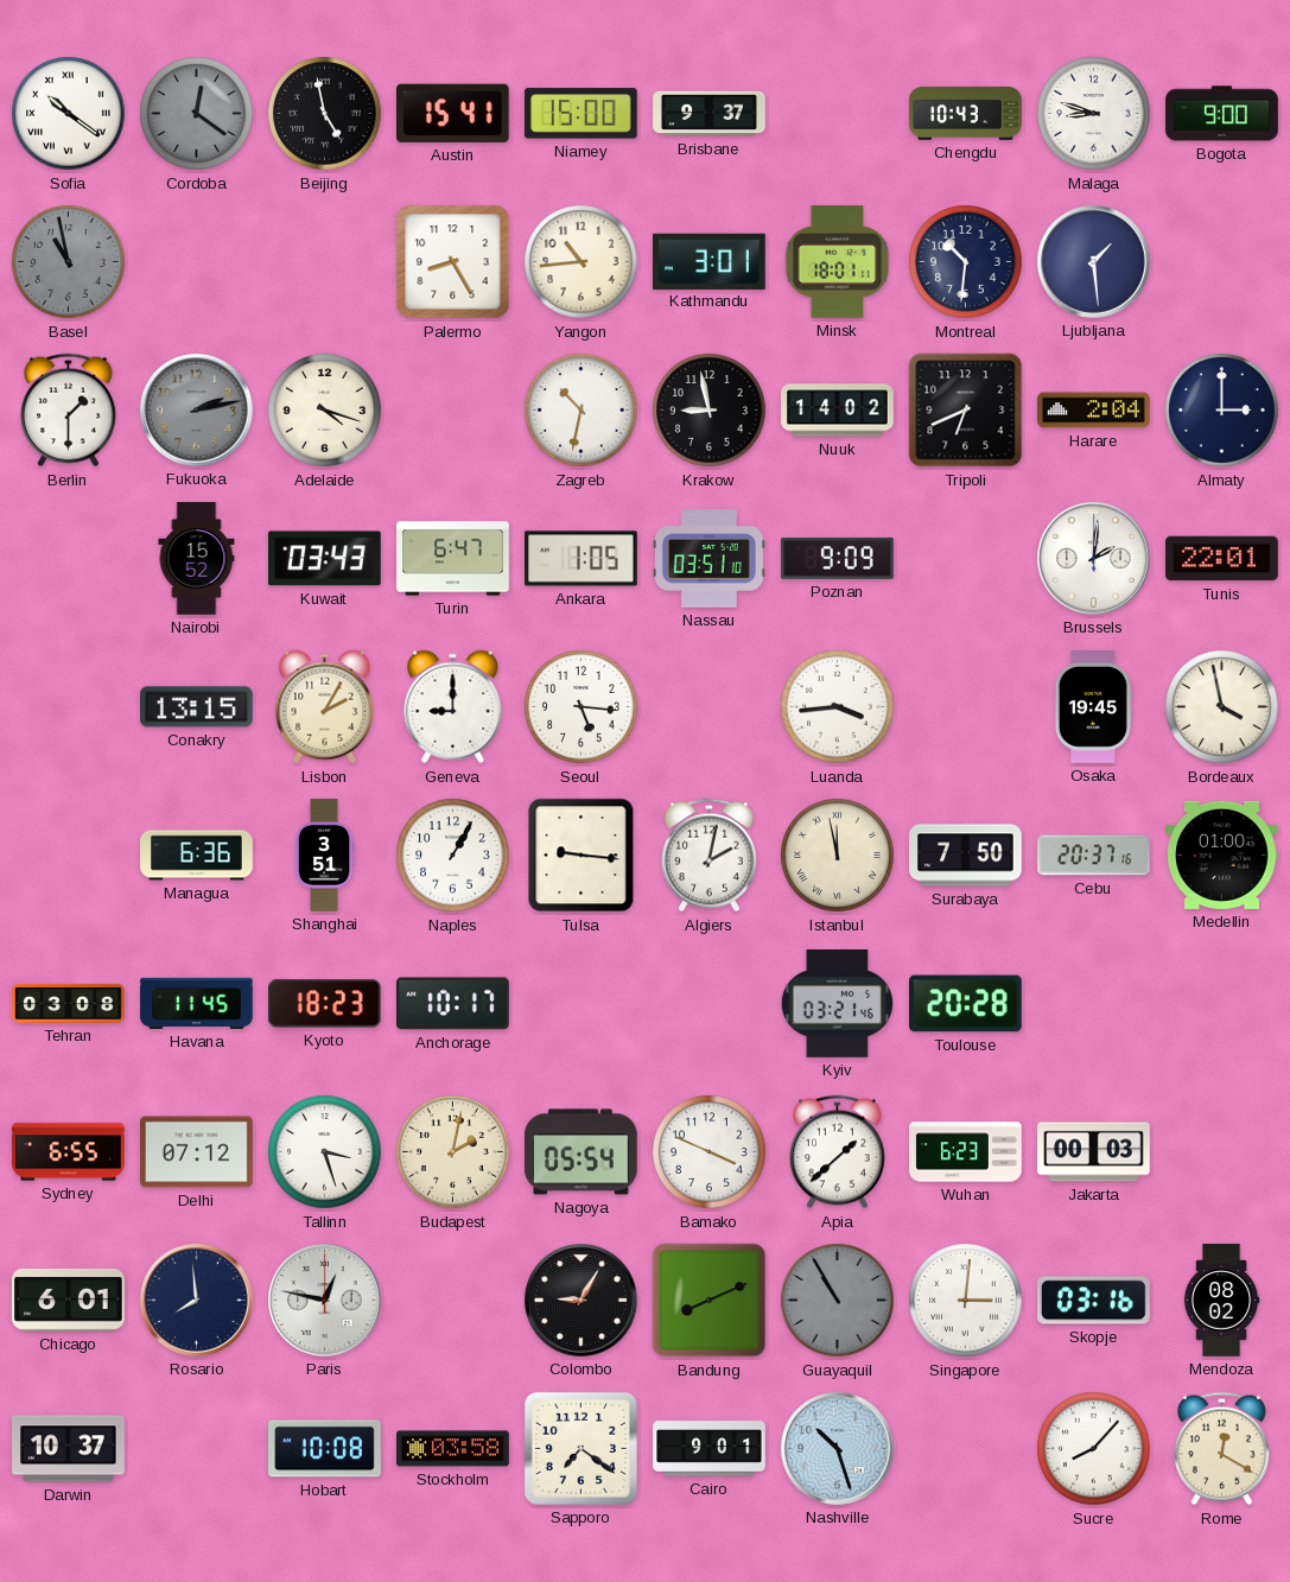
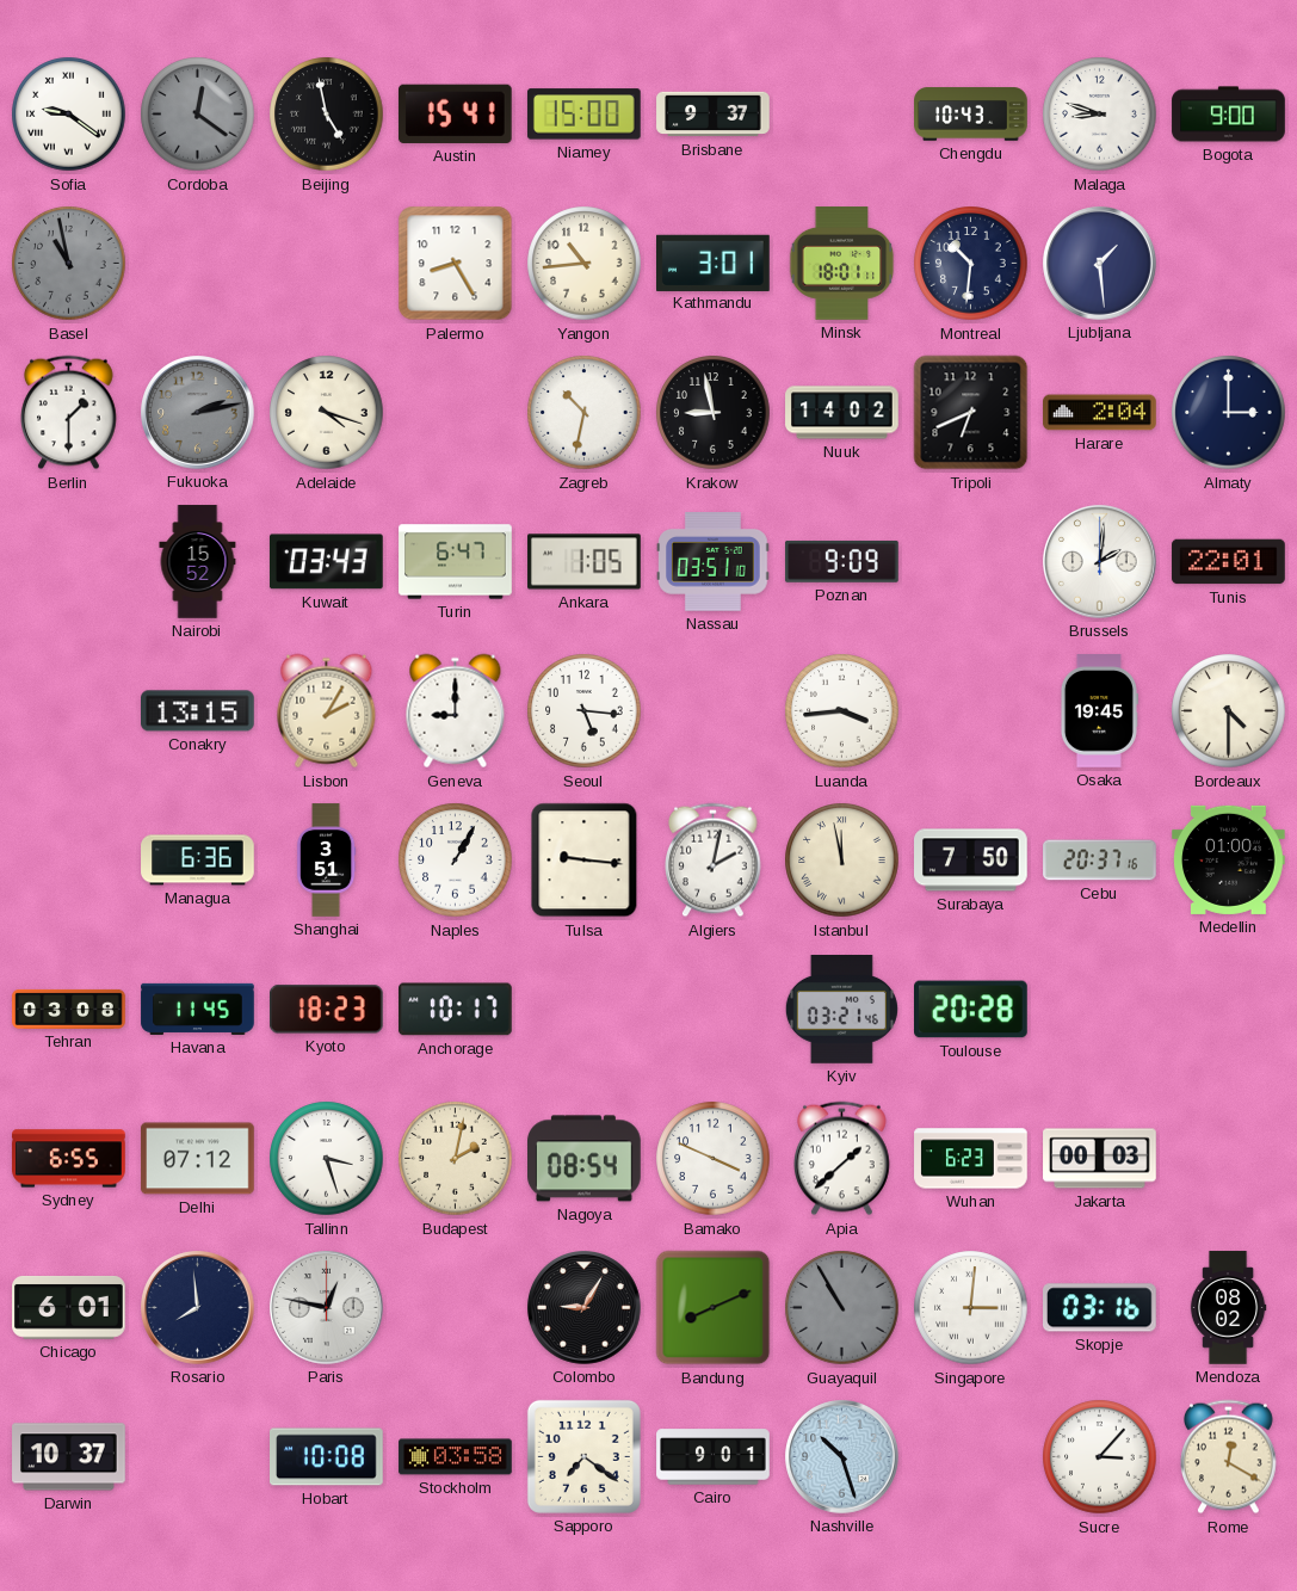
Sofia: 10:21 -> 9:21 (69, 115)
Bordeaux: 3:58 -> 4:30 (1229, 711)
Nagoya: 05:54 -> 08:54 (585, 1159)
Sucre: 8:07 -> 3:07 (1100, 1457)
